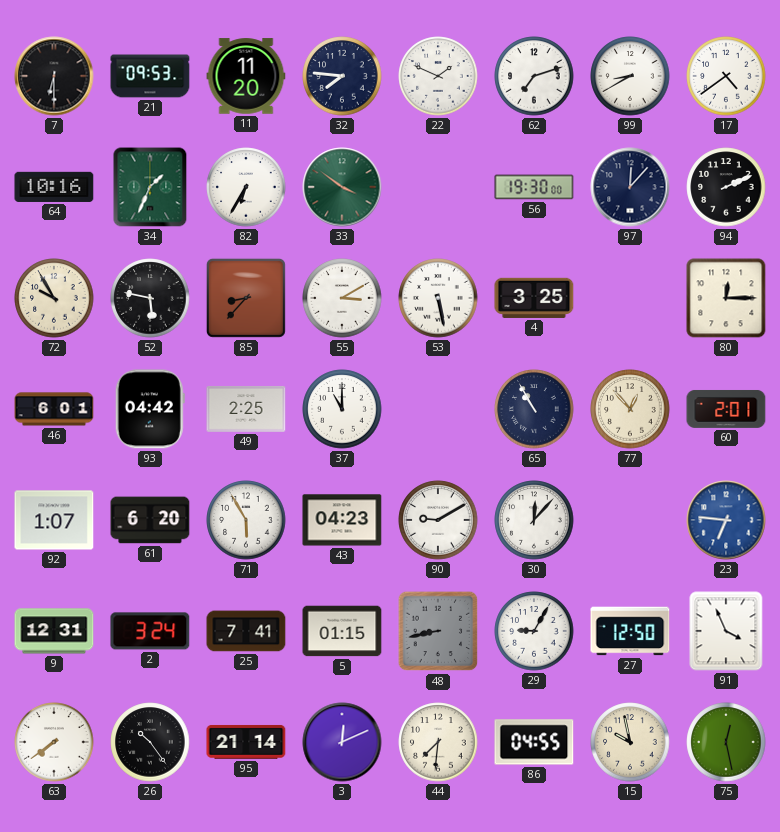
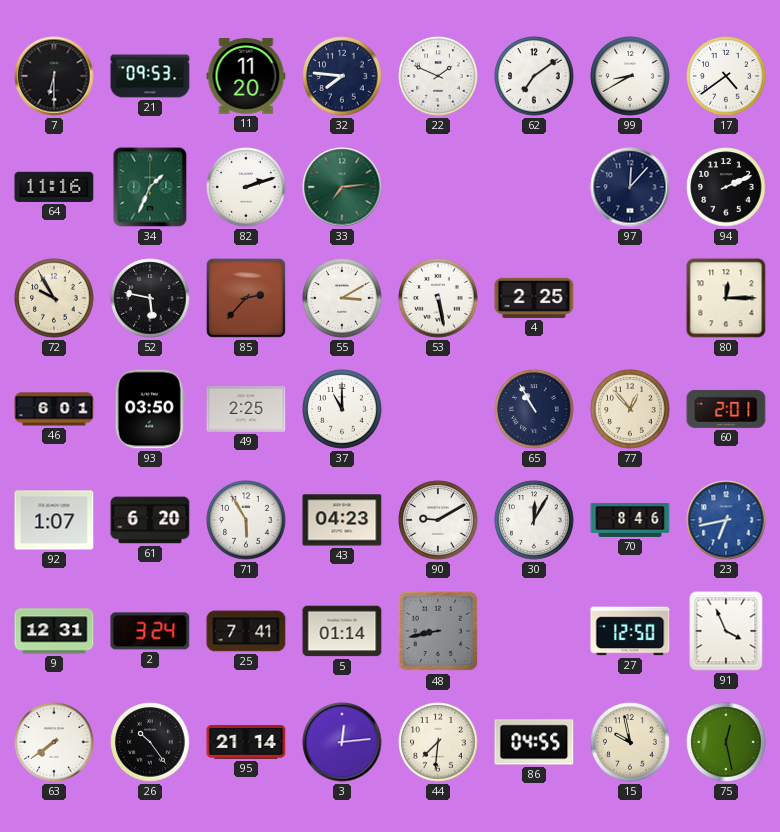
62: 7:12 -> 7:09 (534, 76)
64: 10:16 -> 11:16 (54, 187)
82: 6:35 -> 2:12 (246, 187)
33: 3:51 -> 7:14 (342, 187)
56: 19:30 -> none (534, 187)
85: 8:37 -> 2:37 (246, 298)
4: 3:25 -> 2:25 (534, 298)
93: 04:42 -> 03:50 (150, 409)
30: 12:07 -> 12:05 (534, 520)
70: none -> 8:46 (630, 520)
23: 6:46 -> 6:43 (726, 520)
5: 01:15 -> 01:14 (342, 631)
29: 9:05 -> none (534, 631)
3: 12:11 -> 12:14 (342, 742)
